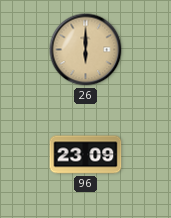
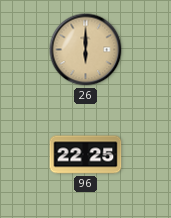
96: 23:09 -> 22:25 (86, 155)
